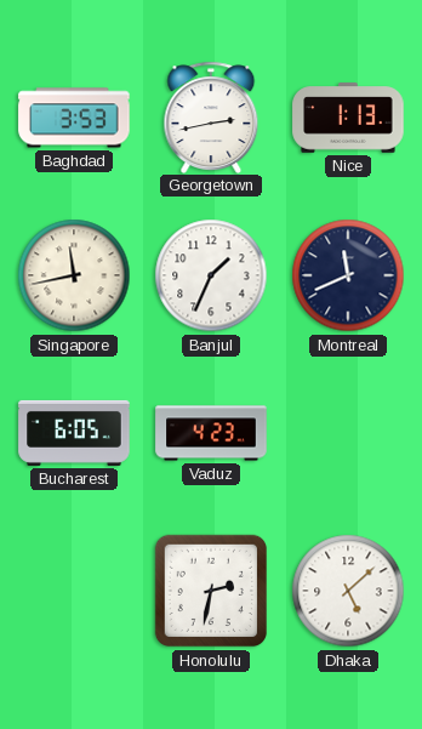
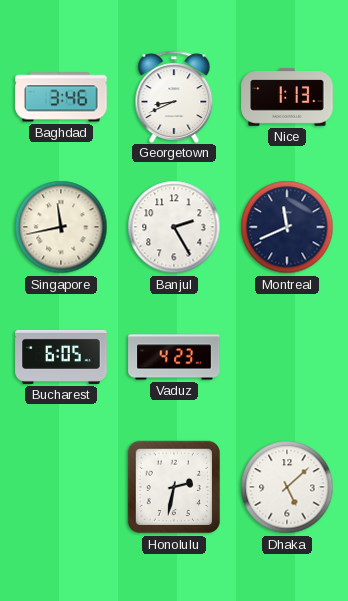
Baghdad: 3:53 -> 3:46 (61, 97)
Georgetown: 2:43 -> 8:41 (174, 96)
Banjul: 1:34 -> 2:25 (174, 227)
